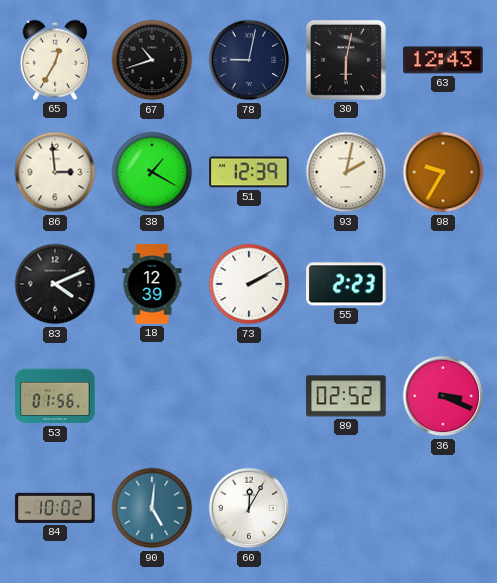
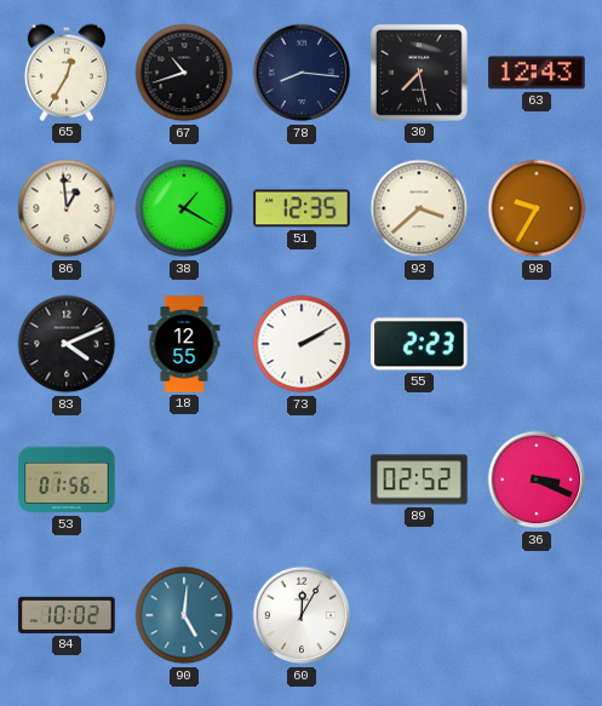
78: 9:02 -> 8:16 (302, 73)
30: 6:02 -> 7:28 (419, 73)
86: 2:59 -> 12:59 (67, 208)
51: 12:39 -> 12:35 (302, 208)
93: 2:02 -> 3:38 (419, 208)
18: 12:39 -> 12:55 (184, 344)
